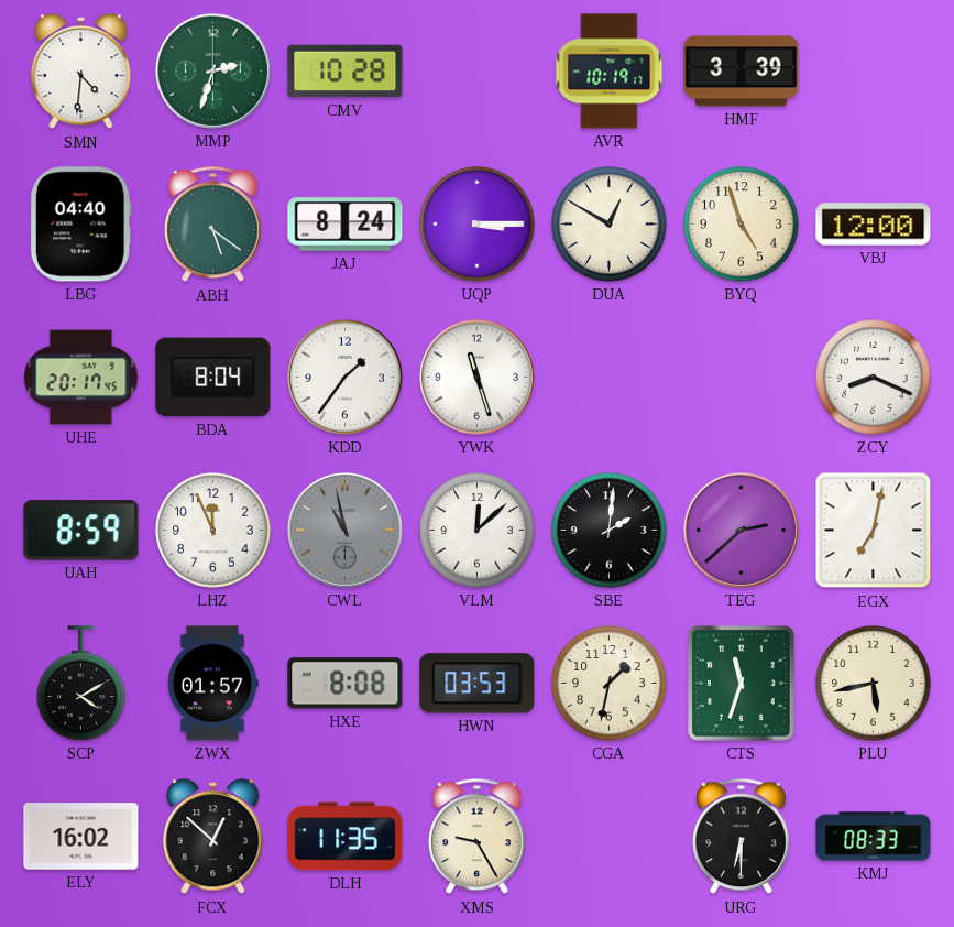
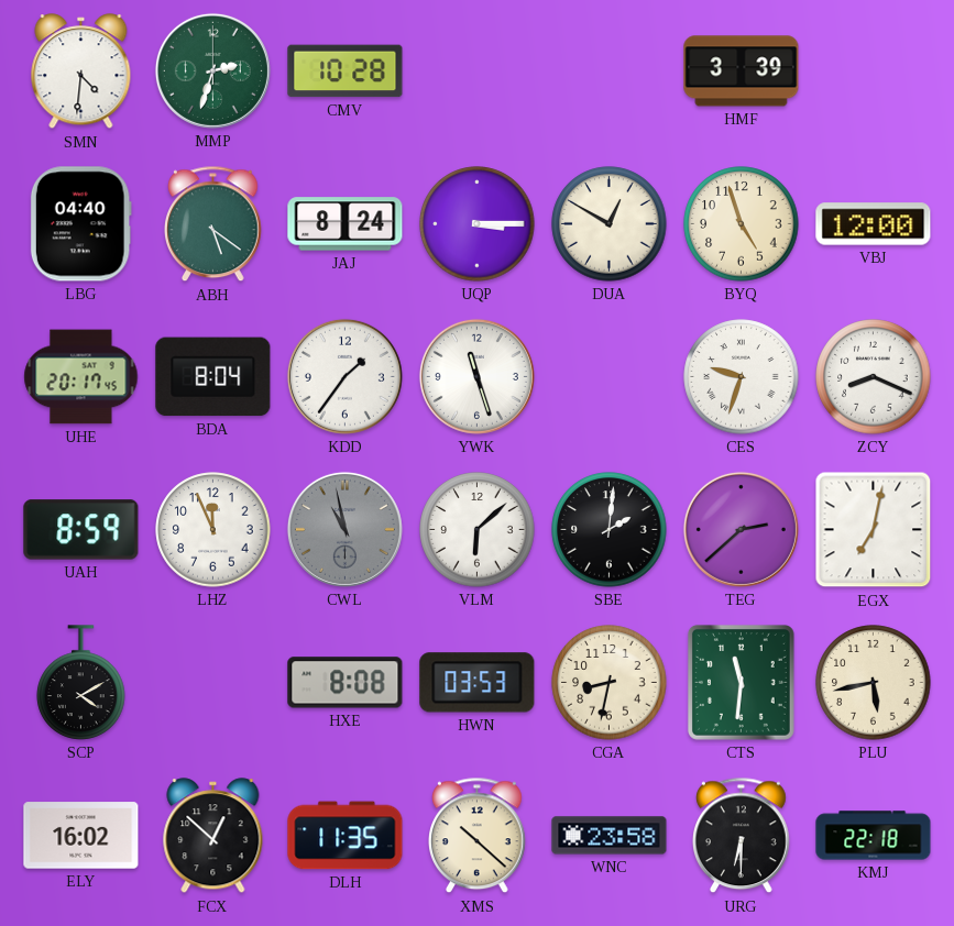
AVR: 10:19 -> none (610, 72)
CES: none -> 9:33 (742, 377)
VLM: 12:08 -> 6:08 (478, 530)
ZWX: 01:57 -> none (213, 684)
CGA: 1:32 -> 8:32 (610, 683)
CTS: 11:33 -> 11:31 (741, 682)
XMS: 9:25 -> 10:22 (478, 836)
WNC: none -> 23:58 (610, 836)
KMJ: 08:33 -> 22:18 (874, 836)
